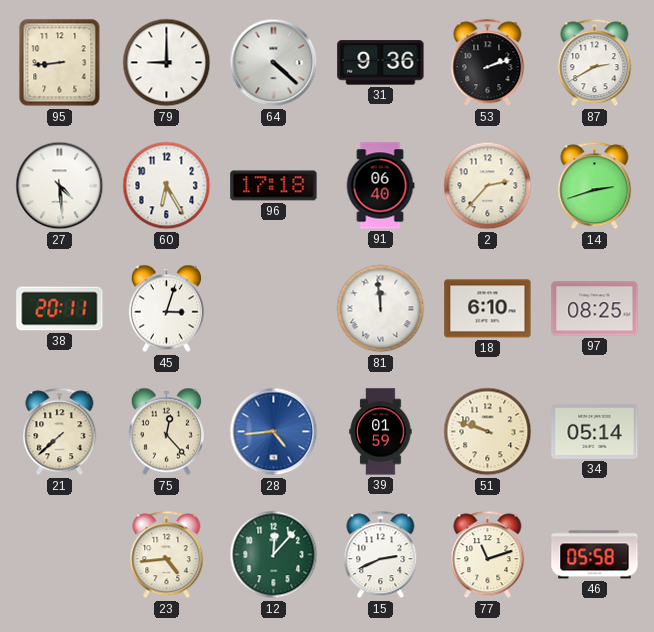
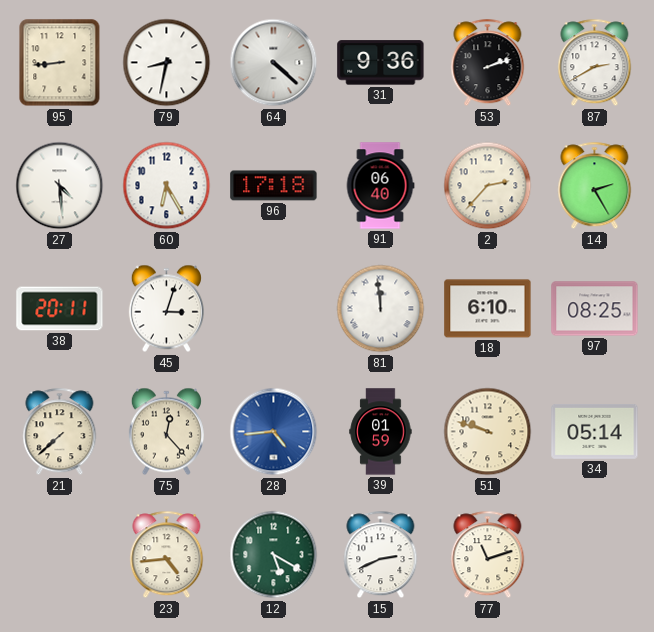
79: 9:00 -> 8:32 (167, 63)
14: 2:42 -> 2:25 (595, 186)
12: 12:07 -> 5:20 (274, 555)
46: 05:58 -> none (595, 555)
